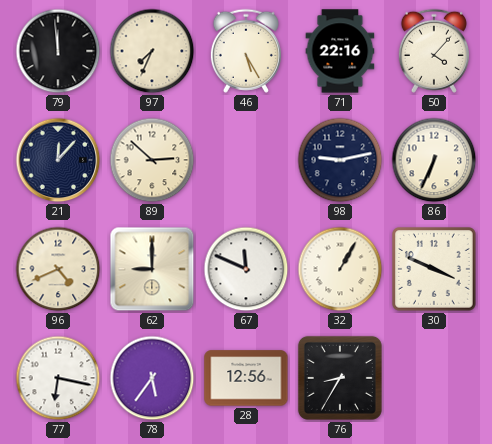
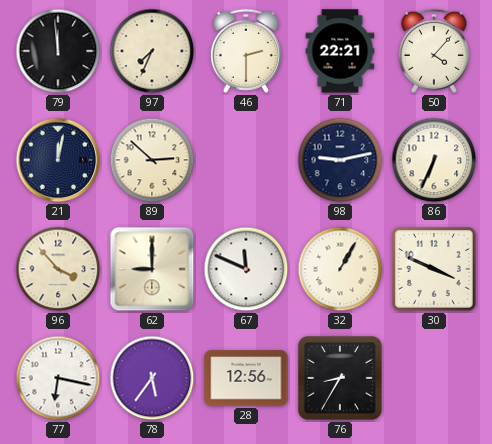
46: 5:25 -> 2:30 (246, 51)
71: 22:16 -> 22:21 (340, 51)
21: 12:07 -> 12:02 (58, 160)
96: 4:41 -> 3:53 (58, 269)
